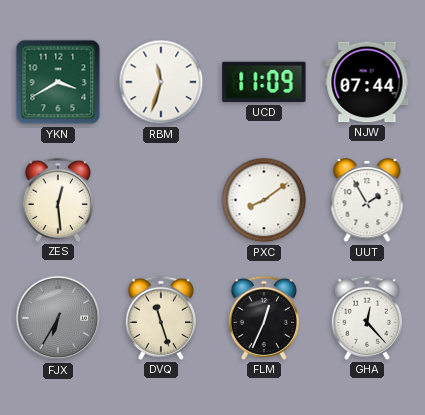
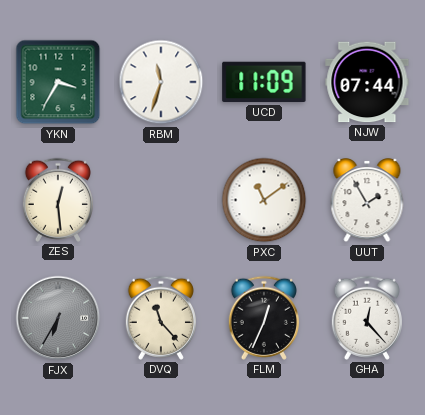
YKN: 3:40 -> 3:35 (58, 82)
PXC: 8:09 -> 11:09 (264, 200)
DVQ: 11:27 -> 11:23 (161, 318)
